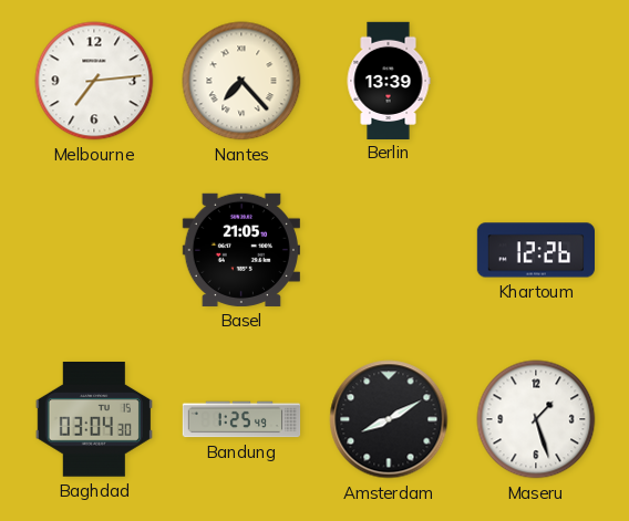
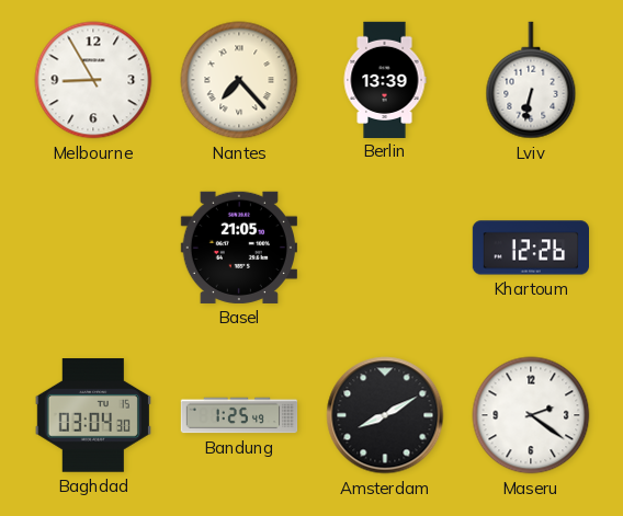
Melbourne: 7:14 -> 8:55 (93, 80)
Lviv: none -> 6:32 (531, 80)
Maseru: 1:27 -> 2:21 (531, 415)
